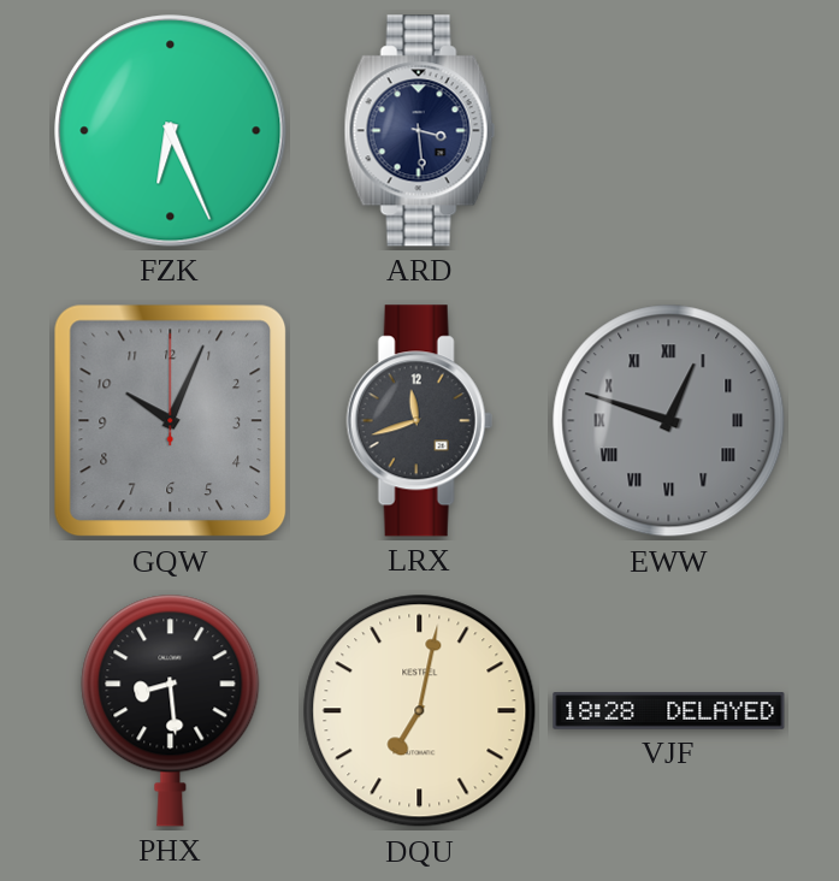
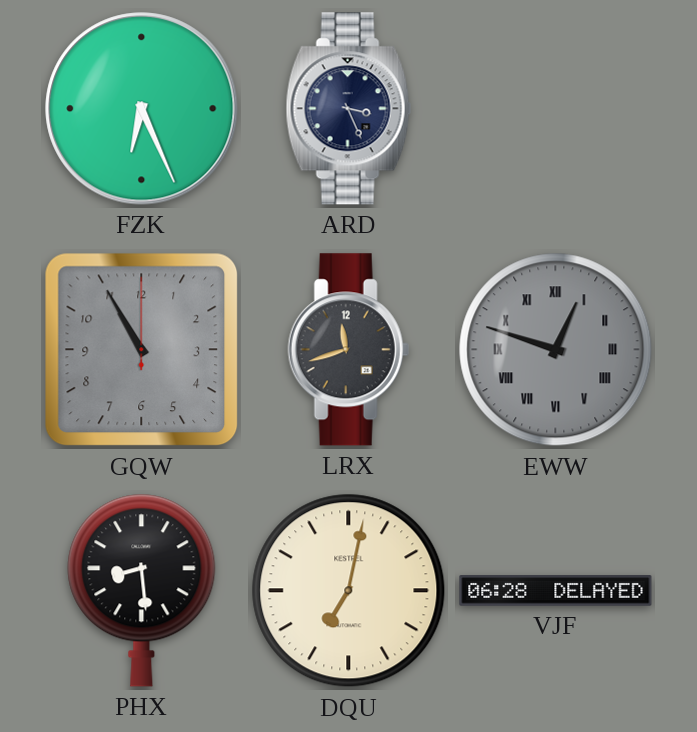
ARD: 3:29 -> 3:26 (348, 109)
GQW: 10:04 -> 10:55 (142, 350)
VJF: 18:28 -> 06:28 (556, 591)
